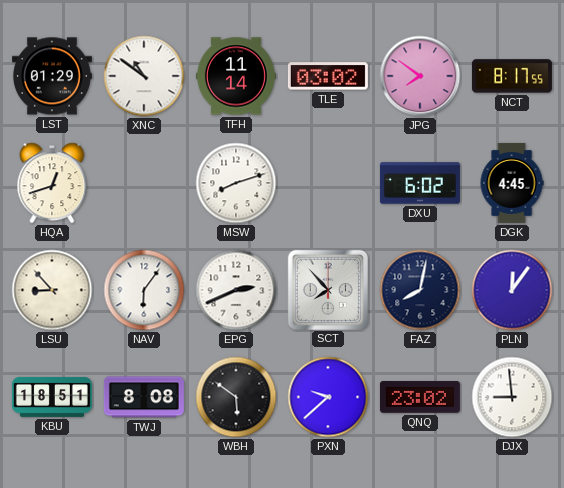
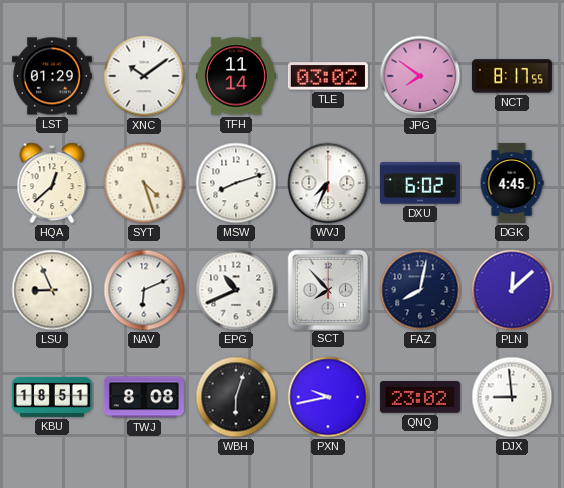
XNC: 10:51 -> 10:09 (144, 76)
HQA: 12:42 -> 12:38 (52, 183)
SYT: none -> 4:27 (144, 183)
WVJ: none -> 7:34 (328, 183)
LSU: 8:53 -> 8:56 (52, 290)
NAV: 6:06 -> 6:11 (144, 290)
EPG: 2:41 -> 10:41 (236, 290)
PLN: 12:06 -> 12:08 (512, 290)
WBH: 5:51 -> 6:03 (236, 397)
PXN: 9:38 -> 9:43 (328, 397)
